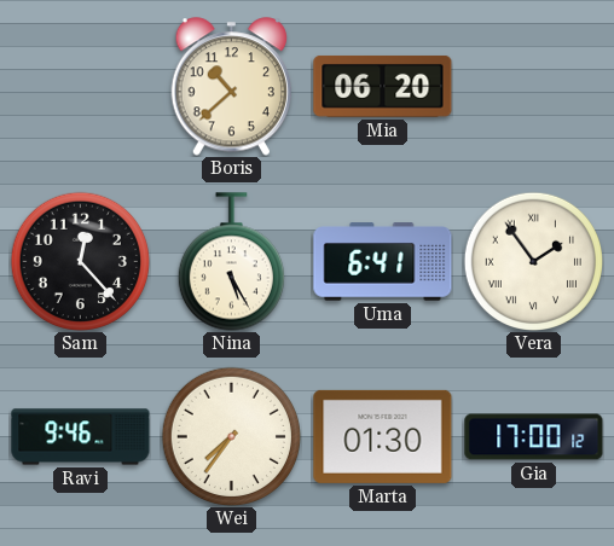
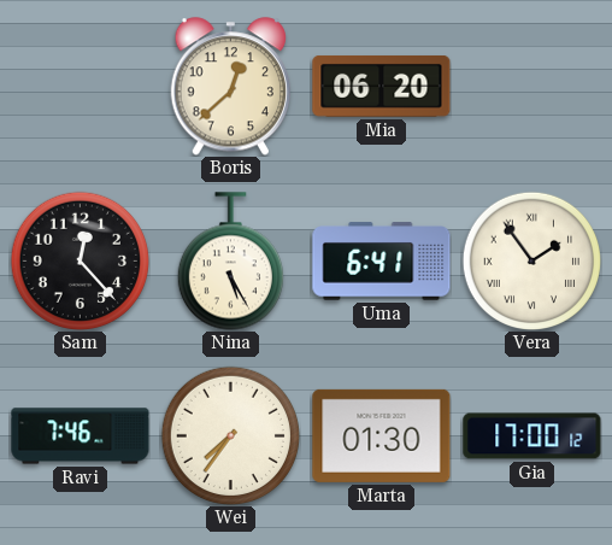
Boris: 10:38 -> 12:38 (230, 87)
Ravi: 9:46 -> 7:46 (81, 436)
